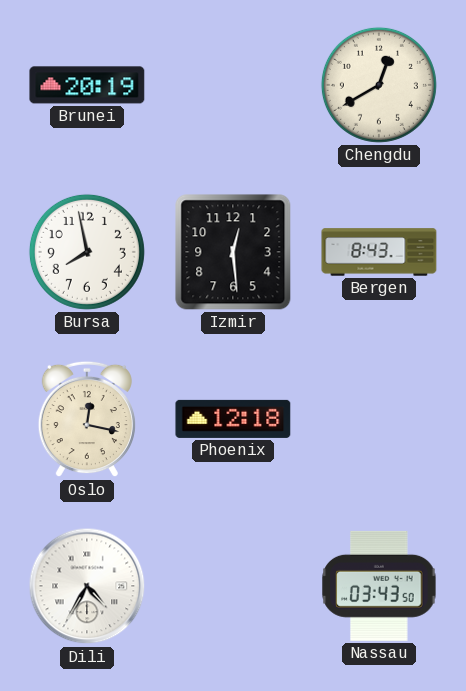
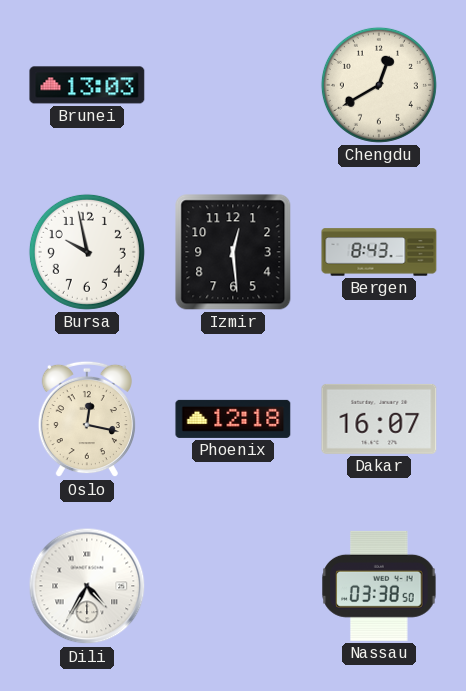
Brunei: 20:19 -> 13:03 (87, 85)
Bursa: 7:58 -> 9:58 (87, 252)
Dakar: none -> 16:07 (379, 419)
Nassau: 03:43 -> 03:38 (379, 586)
